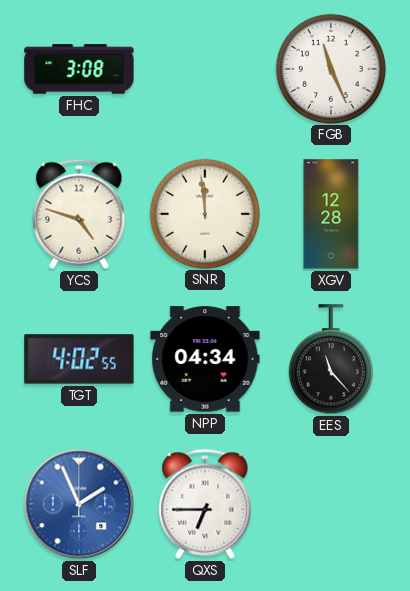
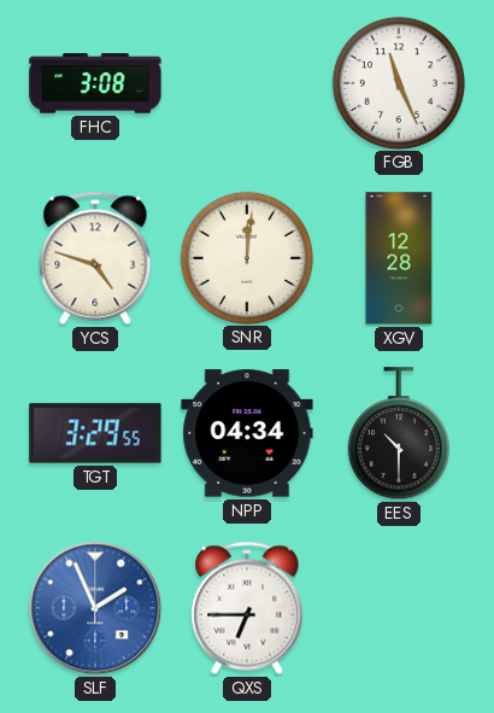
SNR: 11:59 -> 12:01 (246, 257)
TGT: 4:02 -> 3:29 (95, 433)
EES: 11:23 -> 10:30 (399, 434)
